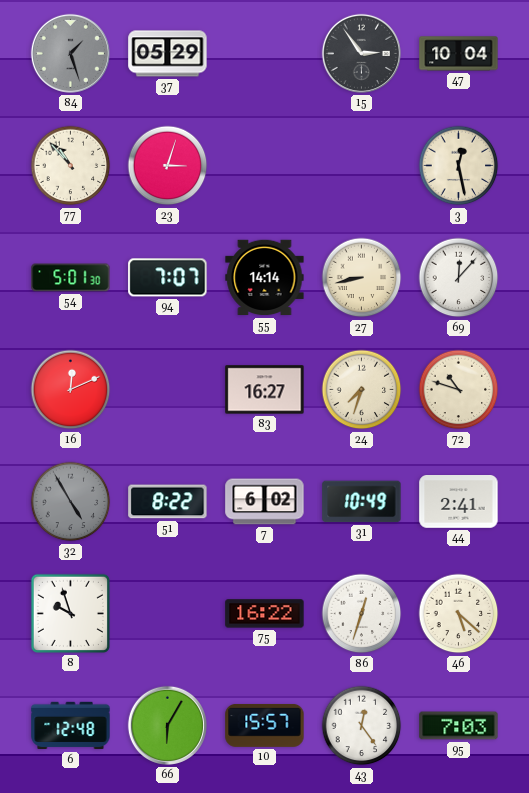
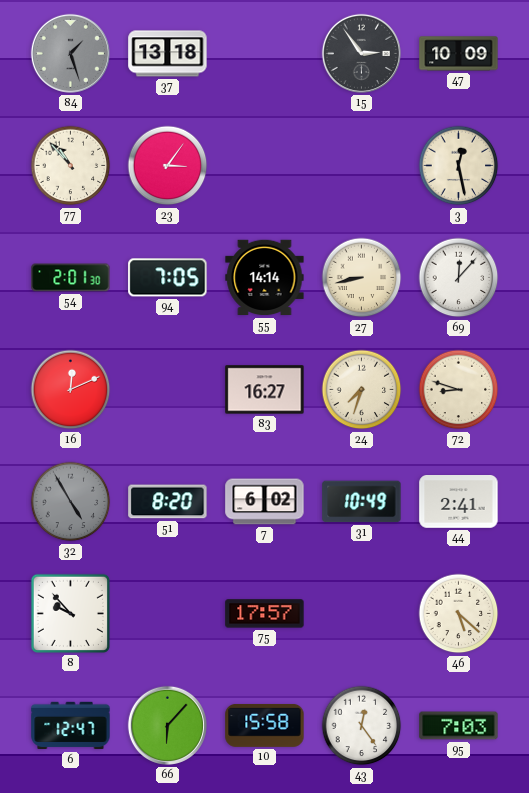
37: 05:29 -> 13:18 (168, 54)
47: 10:04 -> 10:09 (459, 54)
23: 3:03 -> 3:06 (168, 166)
54: 5:01 -> 2:01 (71, 278)
94: 7:07 -> 7:05 (168, 278)
72: 10:48 -> 8:48 (459, 390)
51: 8:22 -> 8:20 (168, 502)
8: 9:57 -> 9:53 (70, 613)
75: 16:22 -> 17:57 (265, 614)
86: 12:33 -> none (362, 614)
6: 12:48 -> 12:47 (71, 726)
66: 6:05 -> 6:07 (167, 725)
10: 15:57 -> 15:58 (265, 725)
